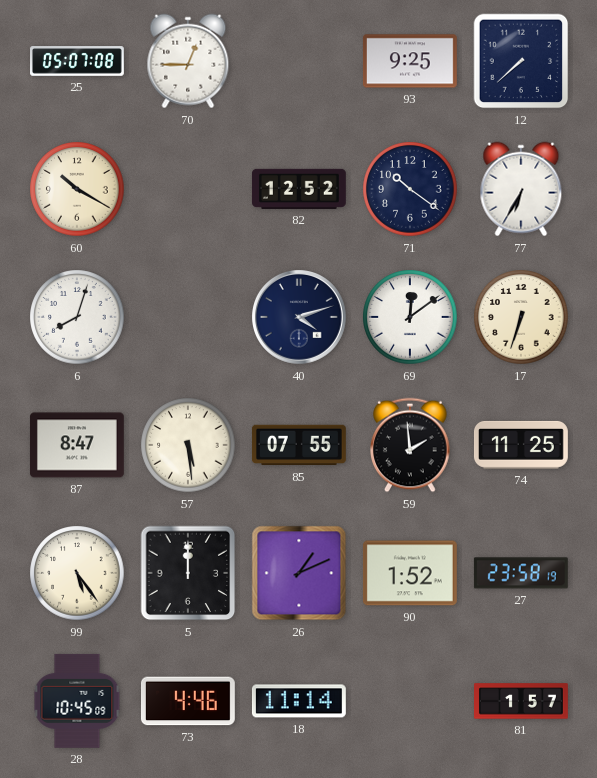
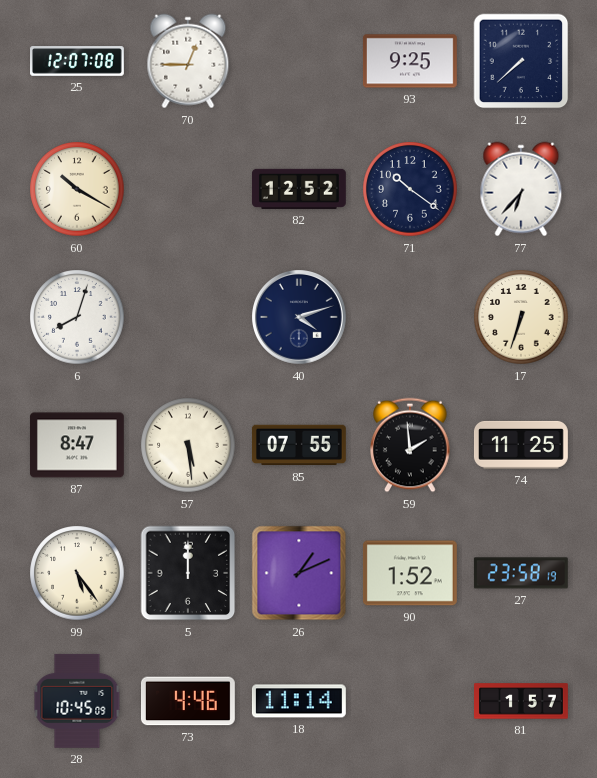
25: 05:07 -> 12:07 (78, 61)
77: 6:35 -> 6:37 (521, 189)
69: 12:09 -> none (410, 317)
